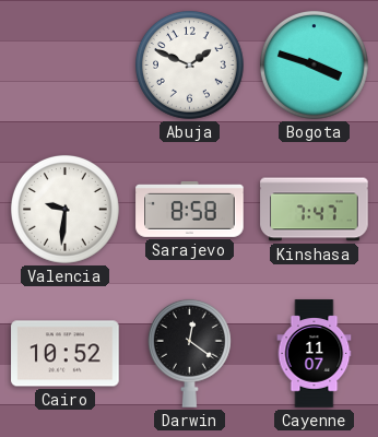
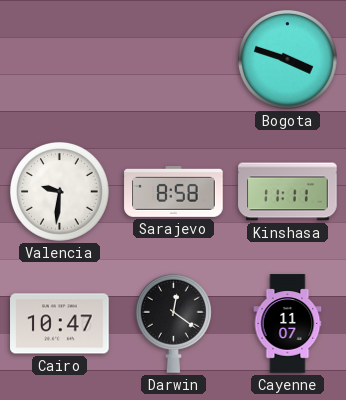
Abuja: 1:49 -> none (190, 66)
Kinshasa: 7:47 -> 11:11 (288, 192)
Cairo: 10:52 -> 10:47 (60, 324)
